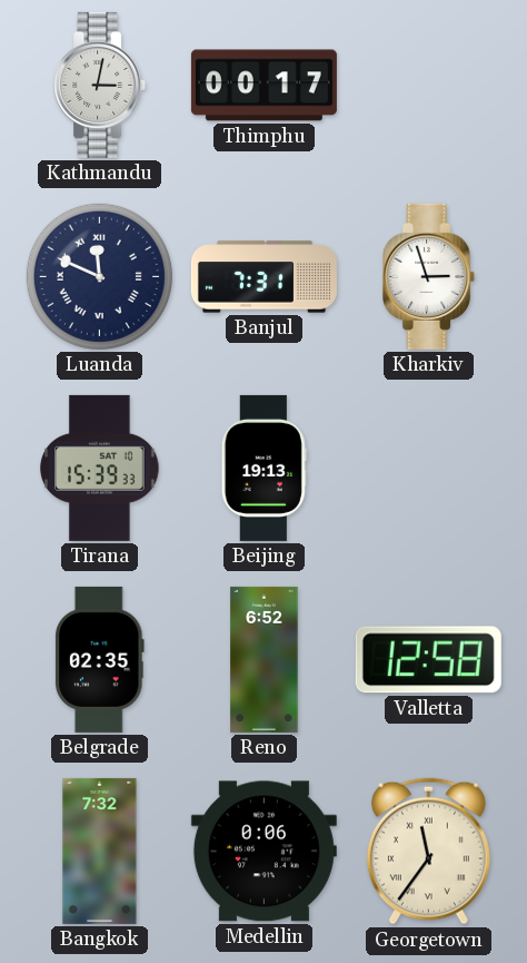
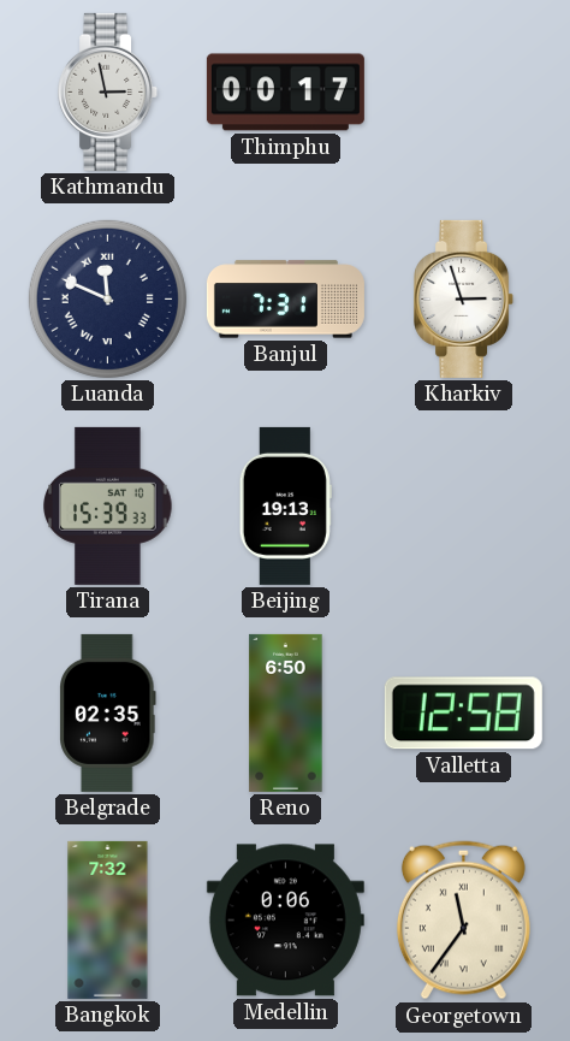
Kathmandu: 3:02 -> 2:58 (108, 91)
Reno: 6:52 -> 6:50 (286, 712)
